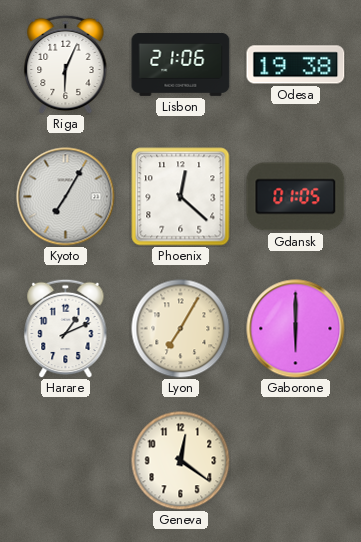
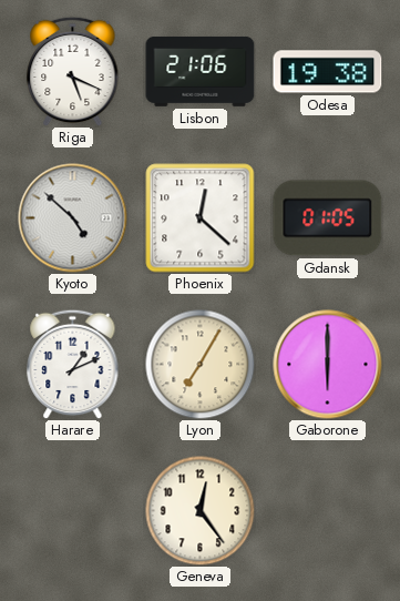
Riga: 6:04 -> 5:19 (73, 71)
Kyoto: 7:05 -> 4:52 (73, 218)
Geneva: 12:21 -> 12:24 (201, 511)
